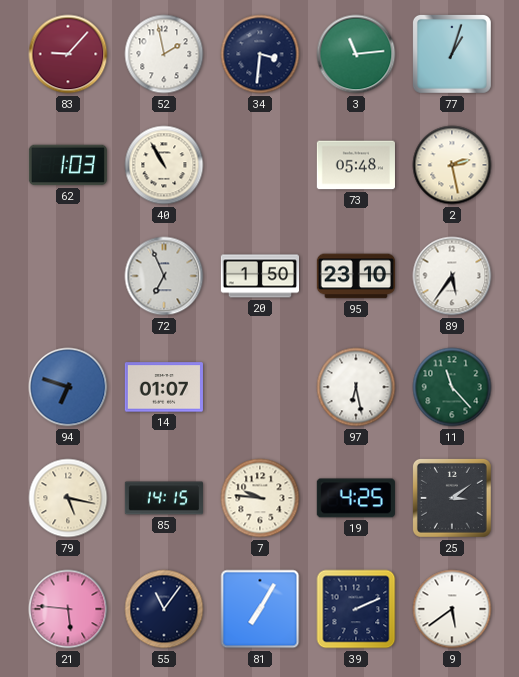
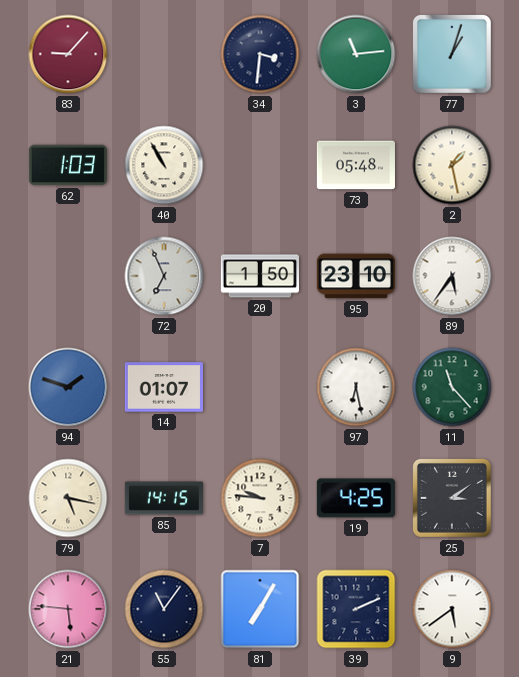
52: 1:58 -> none (164, 54)
2: 2:28 -> 1:28 (452, 165)
94: 6:48 -> 1:48 (68, 387)
